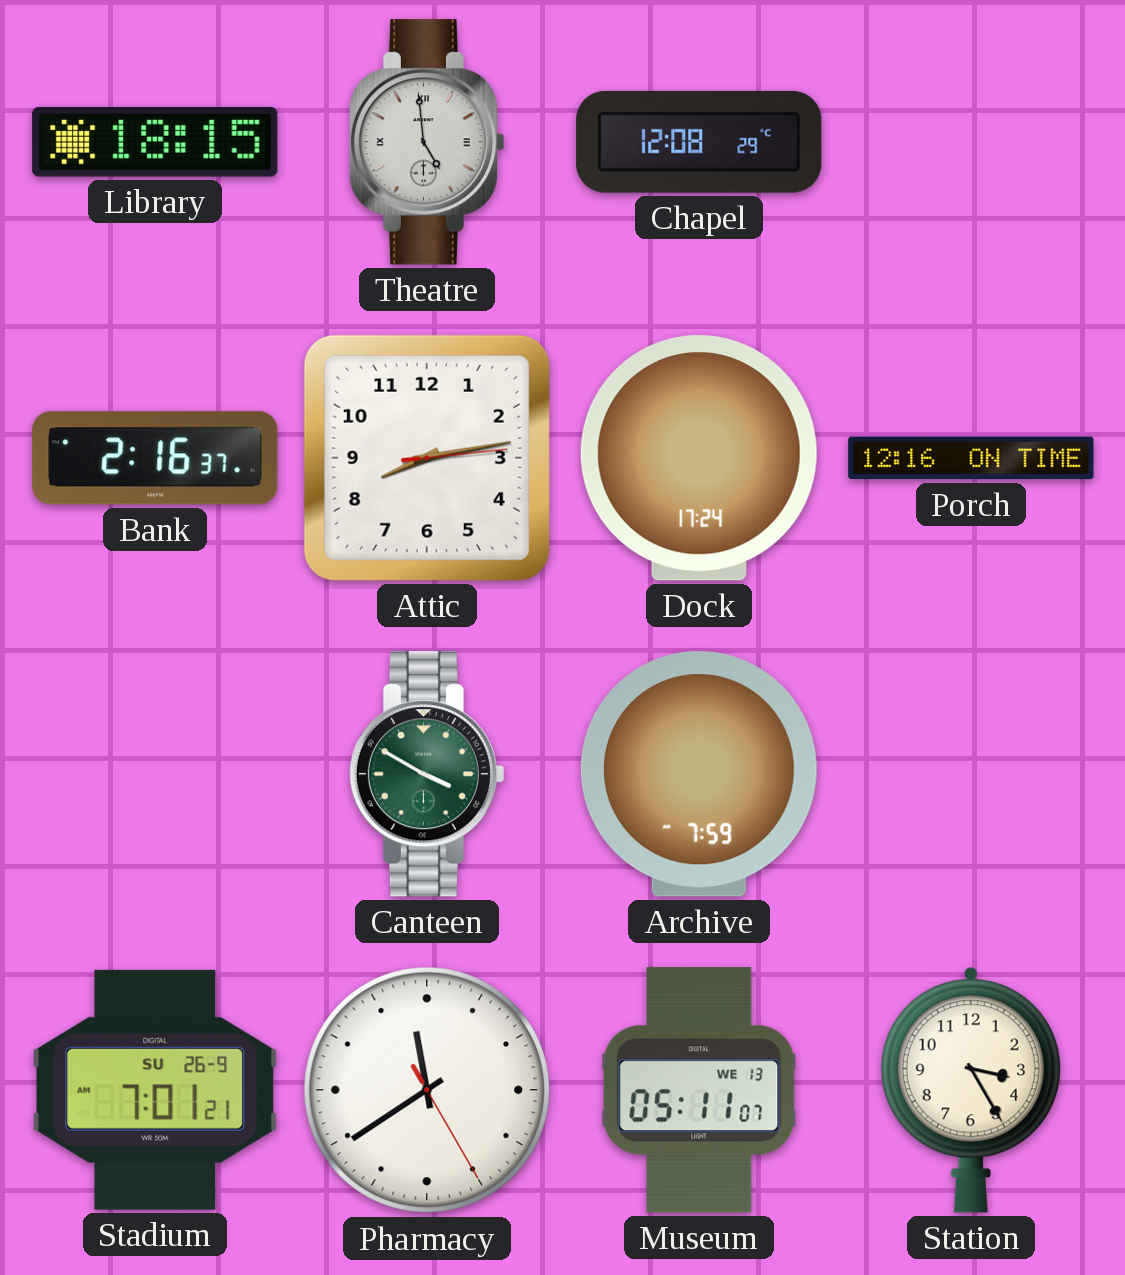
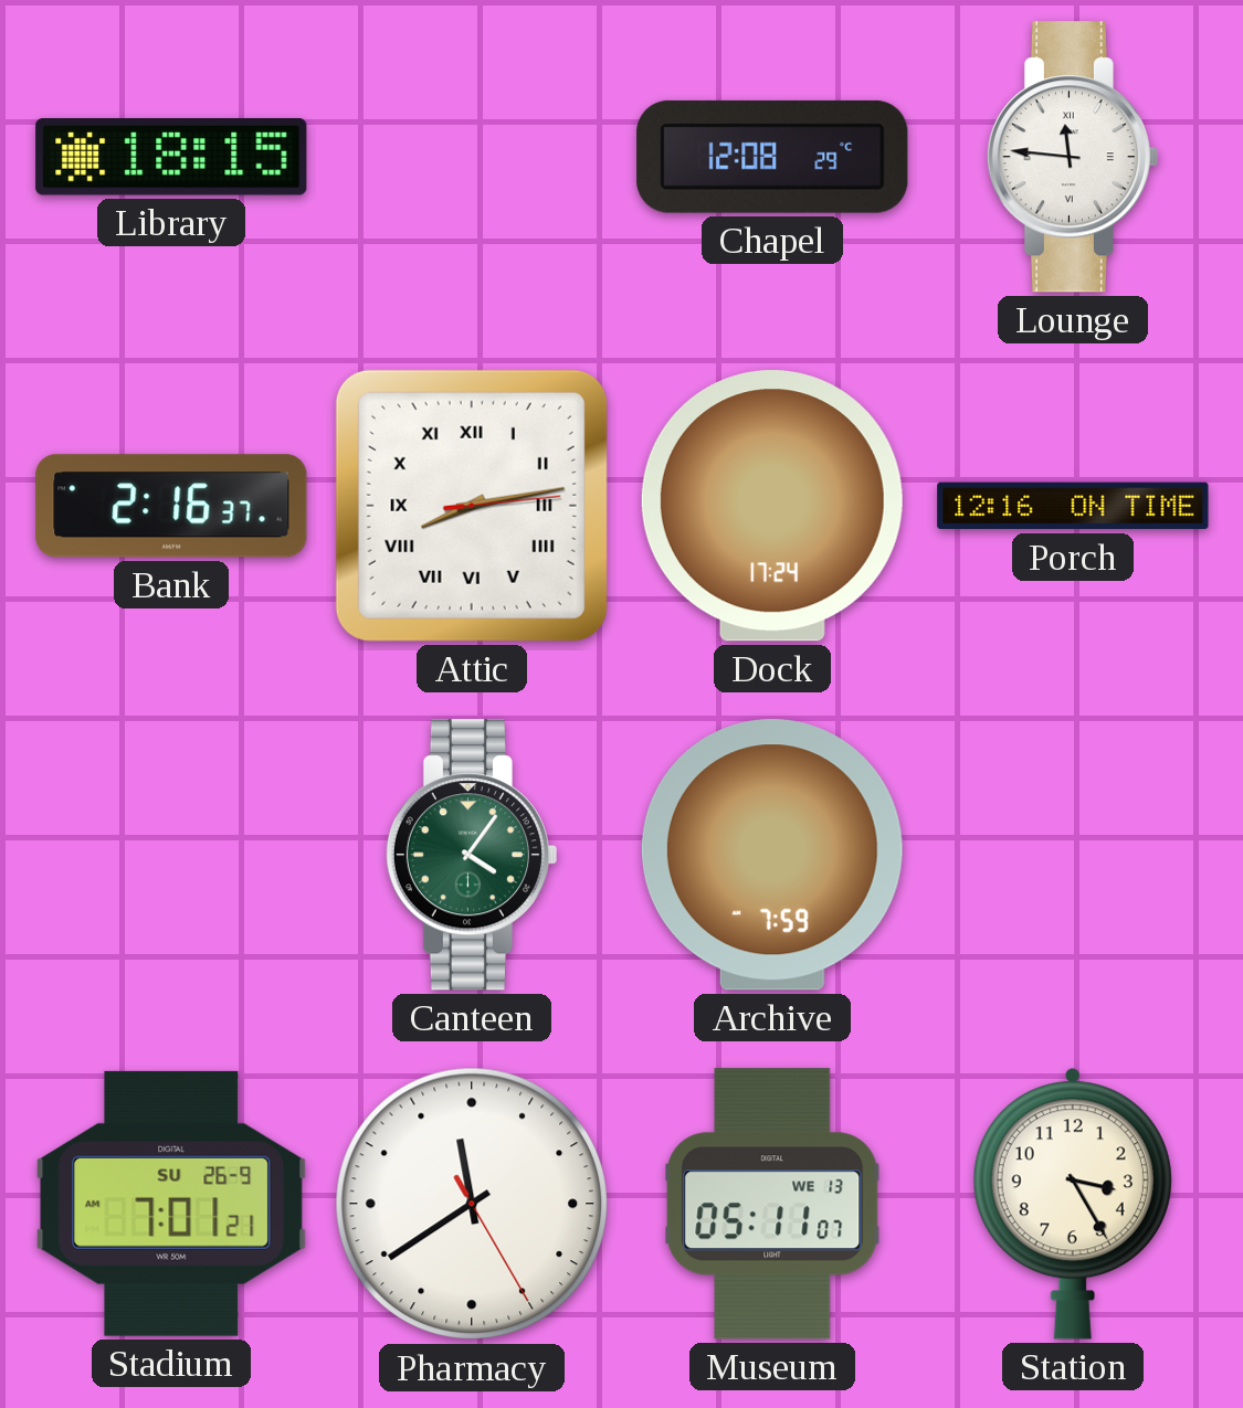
Theatre: 4:59 -> none (426, 142)
Lounge: none -> 11:46 (1072, 157)
Attic numerals: Arabic -> Roman (472, 506)
Canteen: 3:50 -> 4:06 (471, 855)
